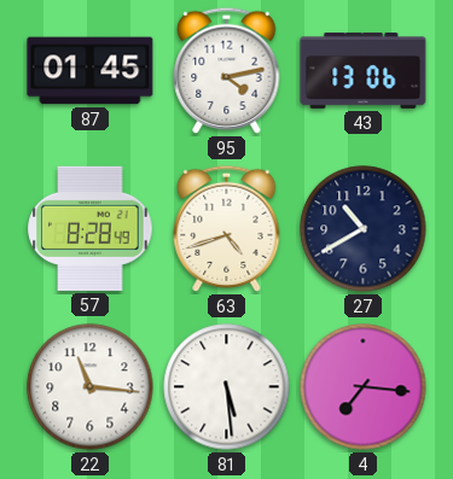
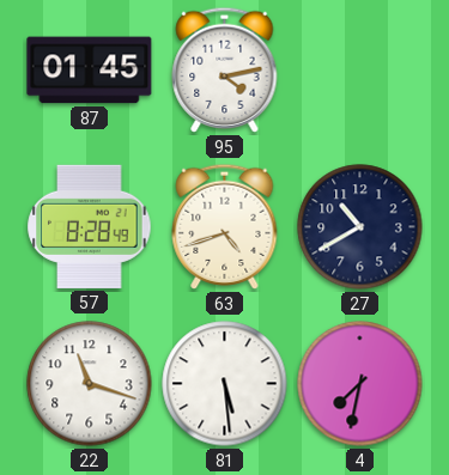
43: 13:06 -> none (364, 70)
22: 11:16 -> 11:18 (90, 384)
4: 7:16 -> 7:32 (360, 384)
